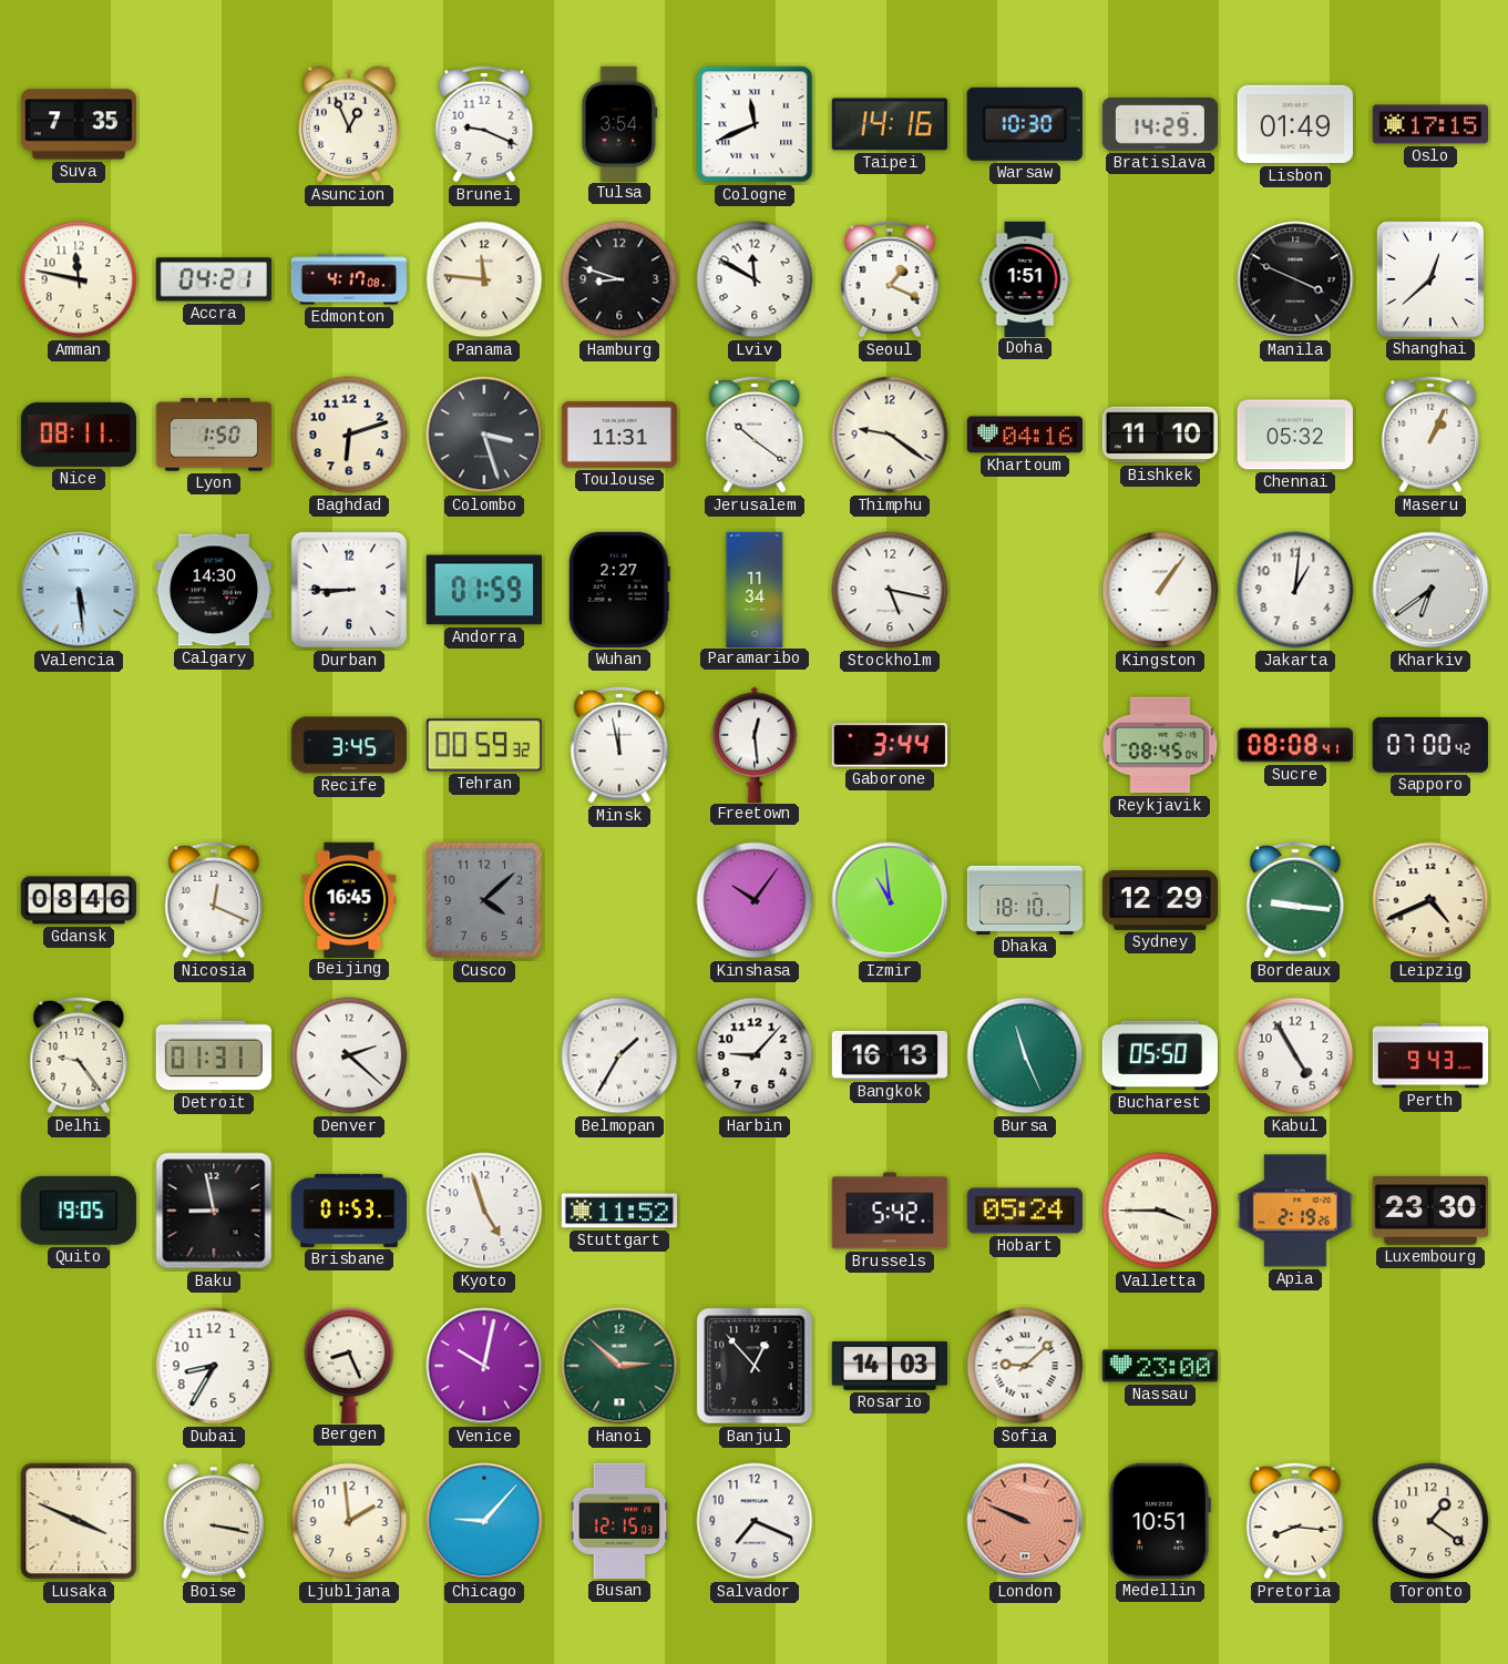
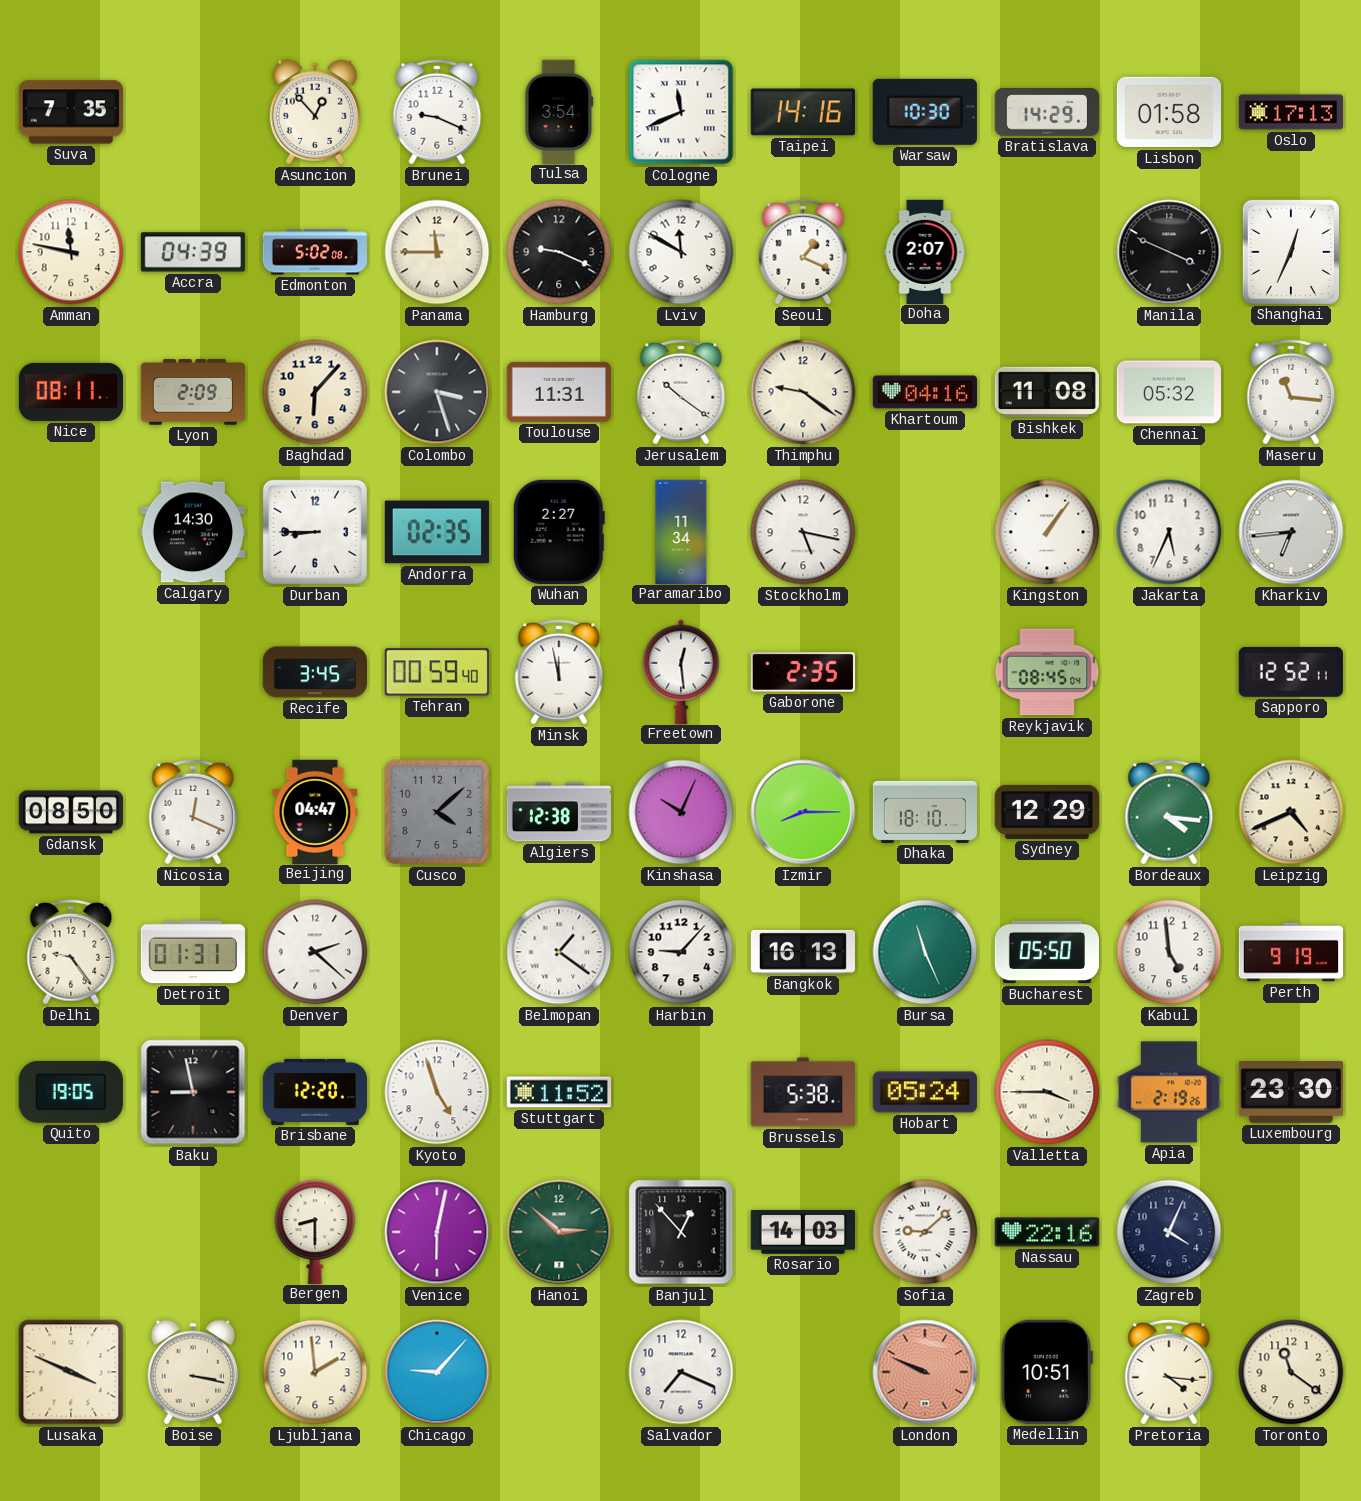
Asuncion: 12:56 -> 12:53 (314, 112)
Lisbon: 01:49 -> 01:58 (1168, 112)
Oslo: 17:15 -> 17:13 (1290, 112)
Accra: 04:21 -> 04:39 (193, 252)
Edmonton: 4:17 -> 5:02 (314, 252)
Panama: 11:46 -> 11:45 (437, 252)
Hamburg: 8:48 -> 9:19 (559, 252)
Doha: 1:51 -> 2:07 (925, 251)
Shanghai: 12:38 -> 12:34 (1291, 252)
Lyon: 1:50 -> 2:09 (192, 392)
Baghdad: 6:12 -> 6:07 (315, 392)
Bishkek: 11:10 -> 11:08 (1047, 392)
Maseru: 1:04 -> 11:16 (1291, 392)
Valencia: 5:29 -> none (79, 590)
Andorra: 01:59 -> 02:35 (437, 532)
Jakarta: 1:01 -> 5:34 (1169, 532)
Kharkiv: 6:39 -> 6:44 (1291, 532)
Tehran: 00:59:32 -> 00:59:40 (437, 672)
Gaborone: 3:44 -> 2:35 (802, 672)
Sucre: 08:08 -> none (1294, 745)
Sapporo: 07:00 -> 12:52 (1291, 672)
Gdansk: 08:46 -> 08:50 (70, 812)
Beijing: 16:45 -> 04:47 (315, 811)
Algiers: none -> 12:38 (558, 812)
Kinshasa: 10:06 -> 10:04 (681, 812)
Izmir: 10:59 -> 8:15 (803, 812)
Bordeaux: 9:16 -> 4:16 (1169, 812)
Belmopan: 1:35 -> 1:21 (559, 952)
Kabul: 4:55 -> 4:59 (1169, 952)
Perth: 9:43 -> 9:19 (1290, 952)
Brisbane: 01:53 -> 12:20 (315, 1092)
Brussels: 5:42 -> 5:38 (803, 1092)
Dubai: 8:35 -> none (214, 1366)
Bergen: 8:26 -> 8:30 (315, 1231)
Venice: 10:02 -> 6:02 (437, 1232)
Nassau: 23:00 -> 22:16 (1047, 1232)
Zagreb: none -> 4:04 (1169, 1232)
Busan: 12:15 -> none (619, 1521)
Pretoria: 8:16 -> 4:16 (1169, 1372)
Toronto: 1:21 -> 11:21 (1291, 1372)
